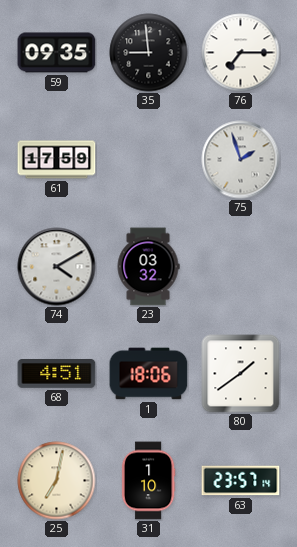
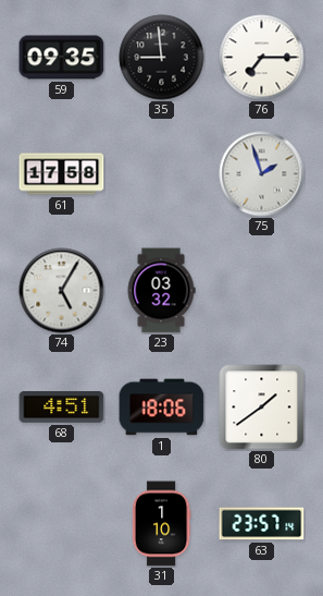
61: 17:59 -> 17:58 (62, 174)
74: 4:10 -> 5:05 (62, 291)
25: 7:02 -> none (57, 481)
